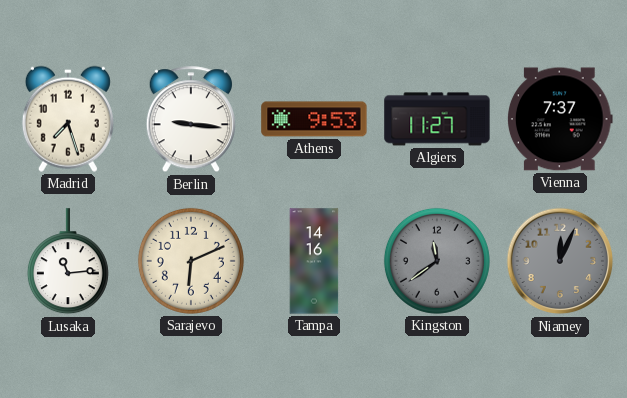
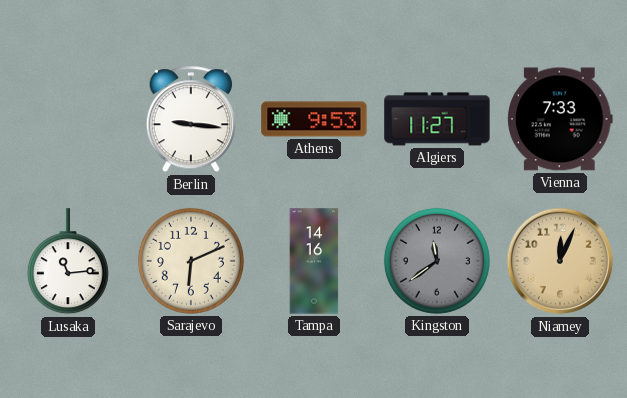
Madrid: 7:27 -> none (68, 119)
Vienna: 7:37 -> 7:33 (560, 119)
Niamey dial: grey -> champagne (560, 261)
